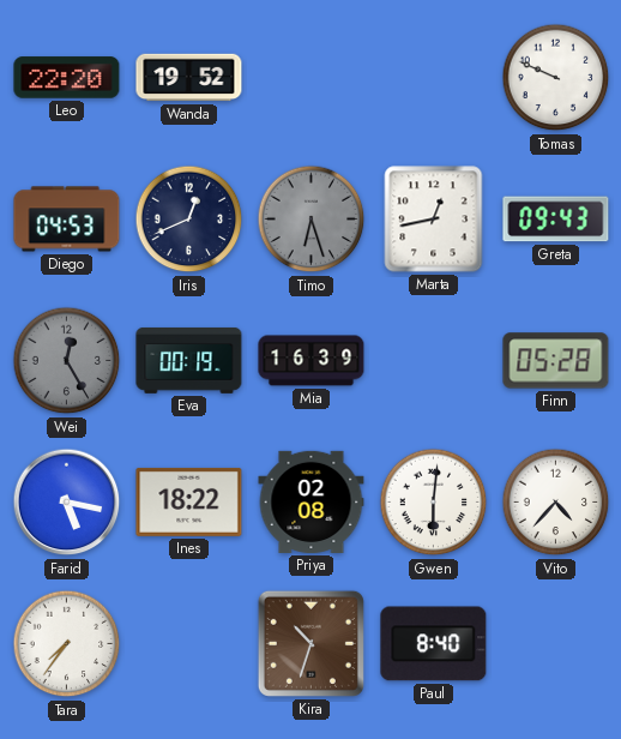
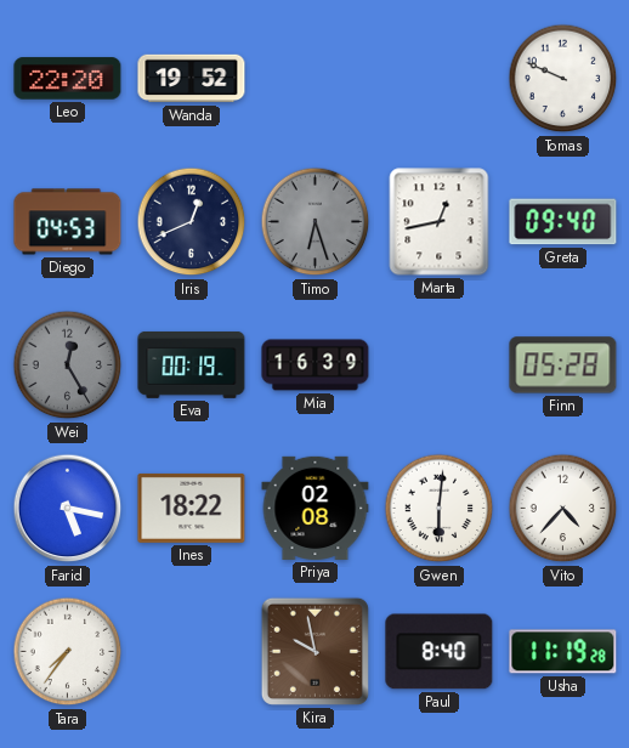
Greta: 09:43 -> 09:40 (563, 222)
Kira: 10:33 -> 9:58 (314, 651)
Usha: none -> 11:19 (563, 652)
